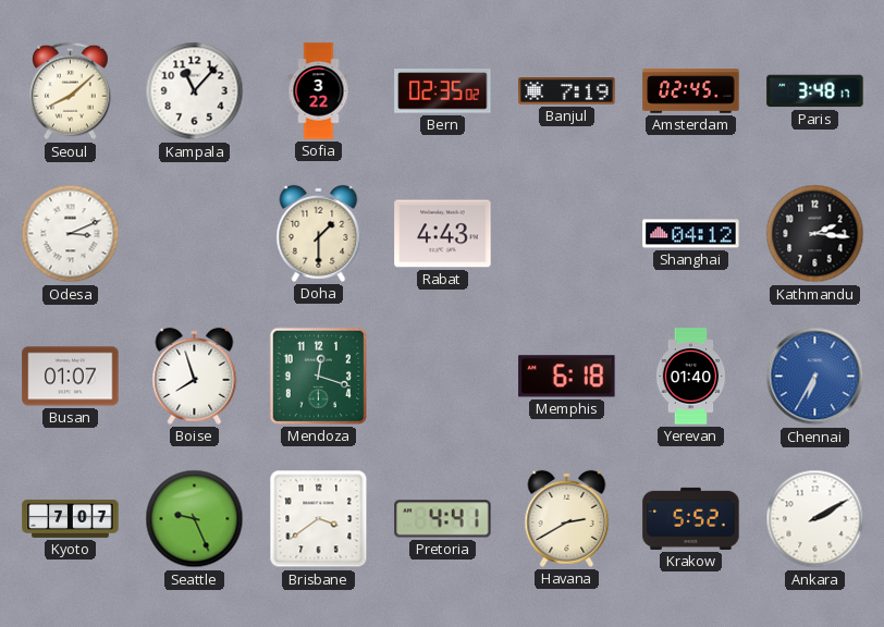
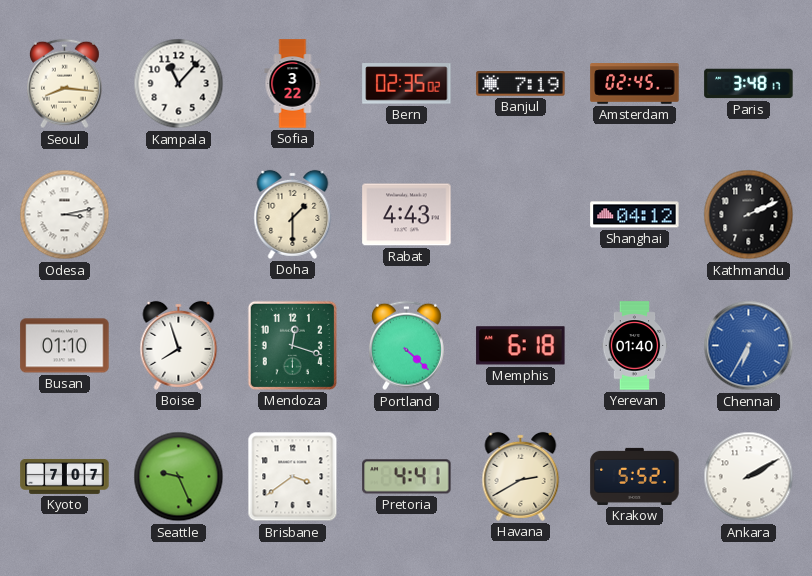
Seoul: 8:08 -> 8:16 (64, 84)
Odesa: 3:11 -> 3:13 (65, 215)
Kathmandu: 2:16 -> 2:11 (749, 215)
Busan: 01:07 -> 01:10 (65, 346)
Portland: none -> 4:22 (406, 346)
